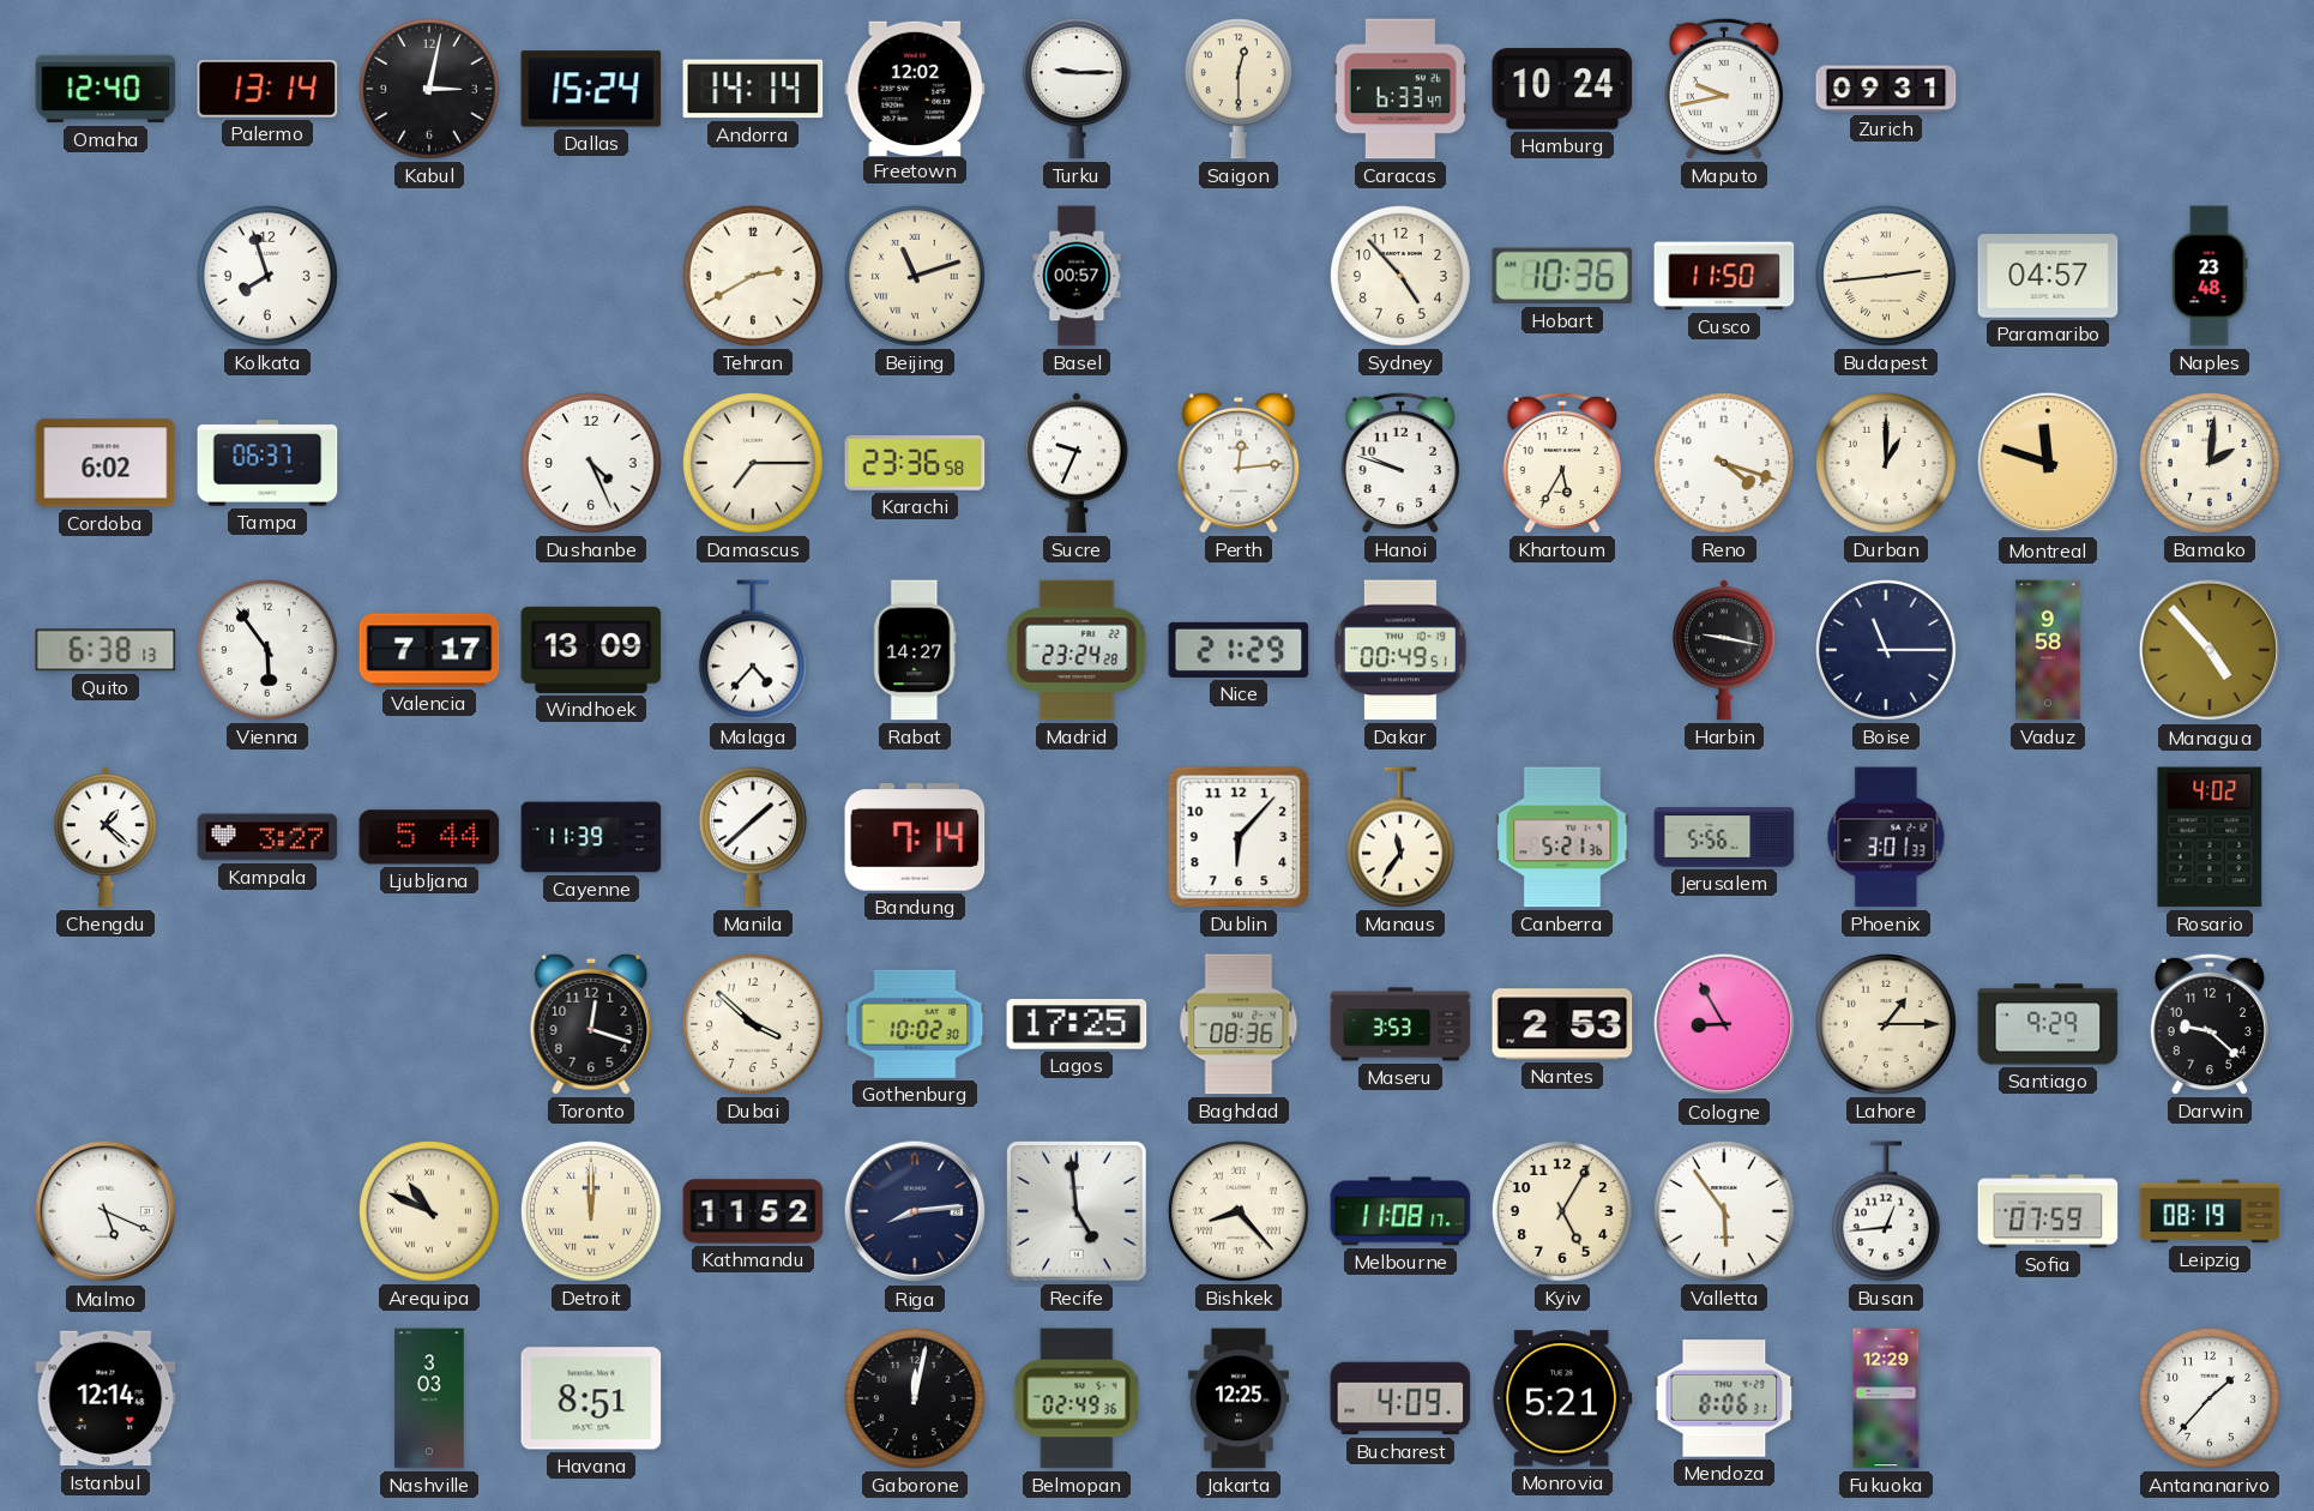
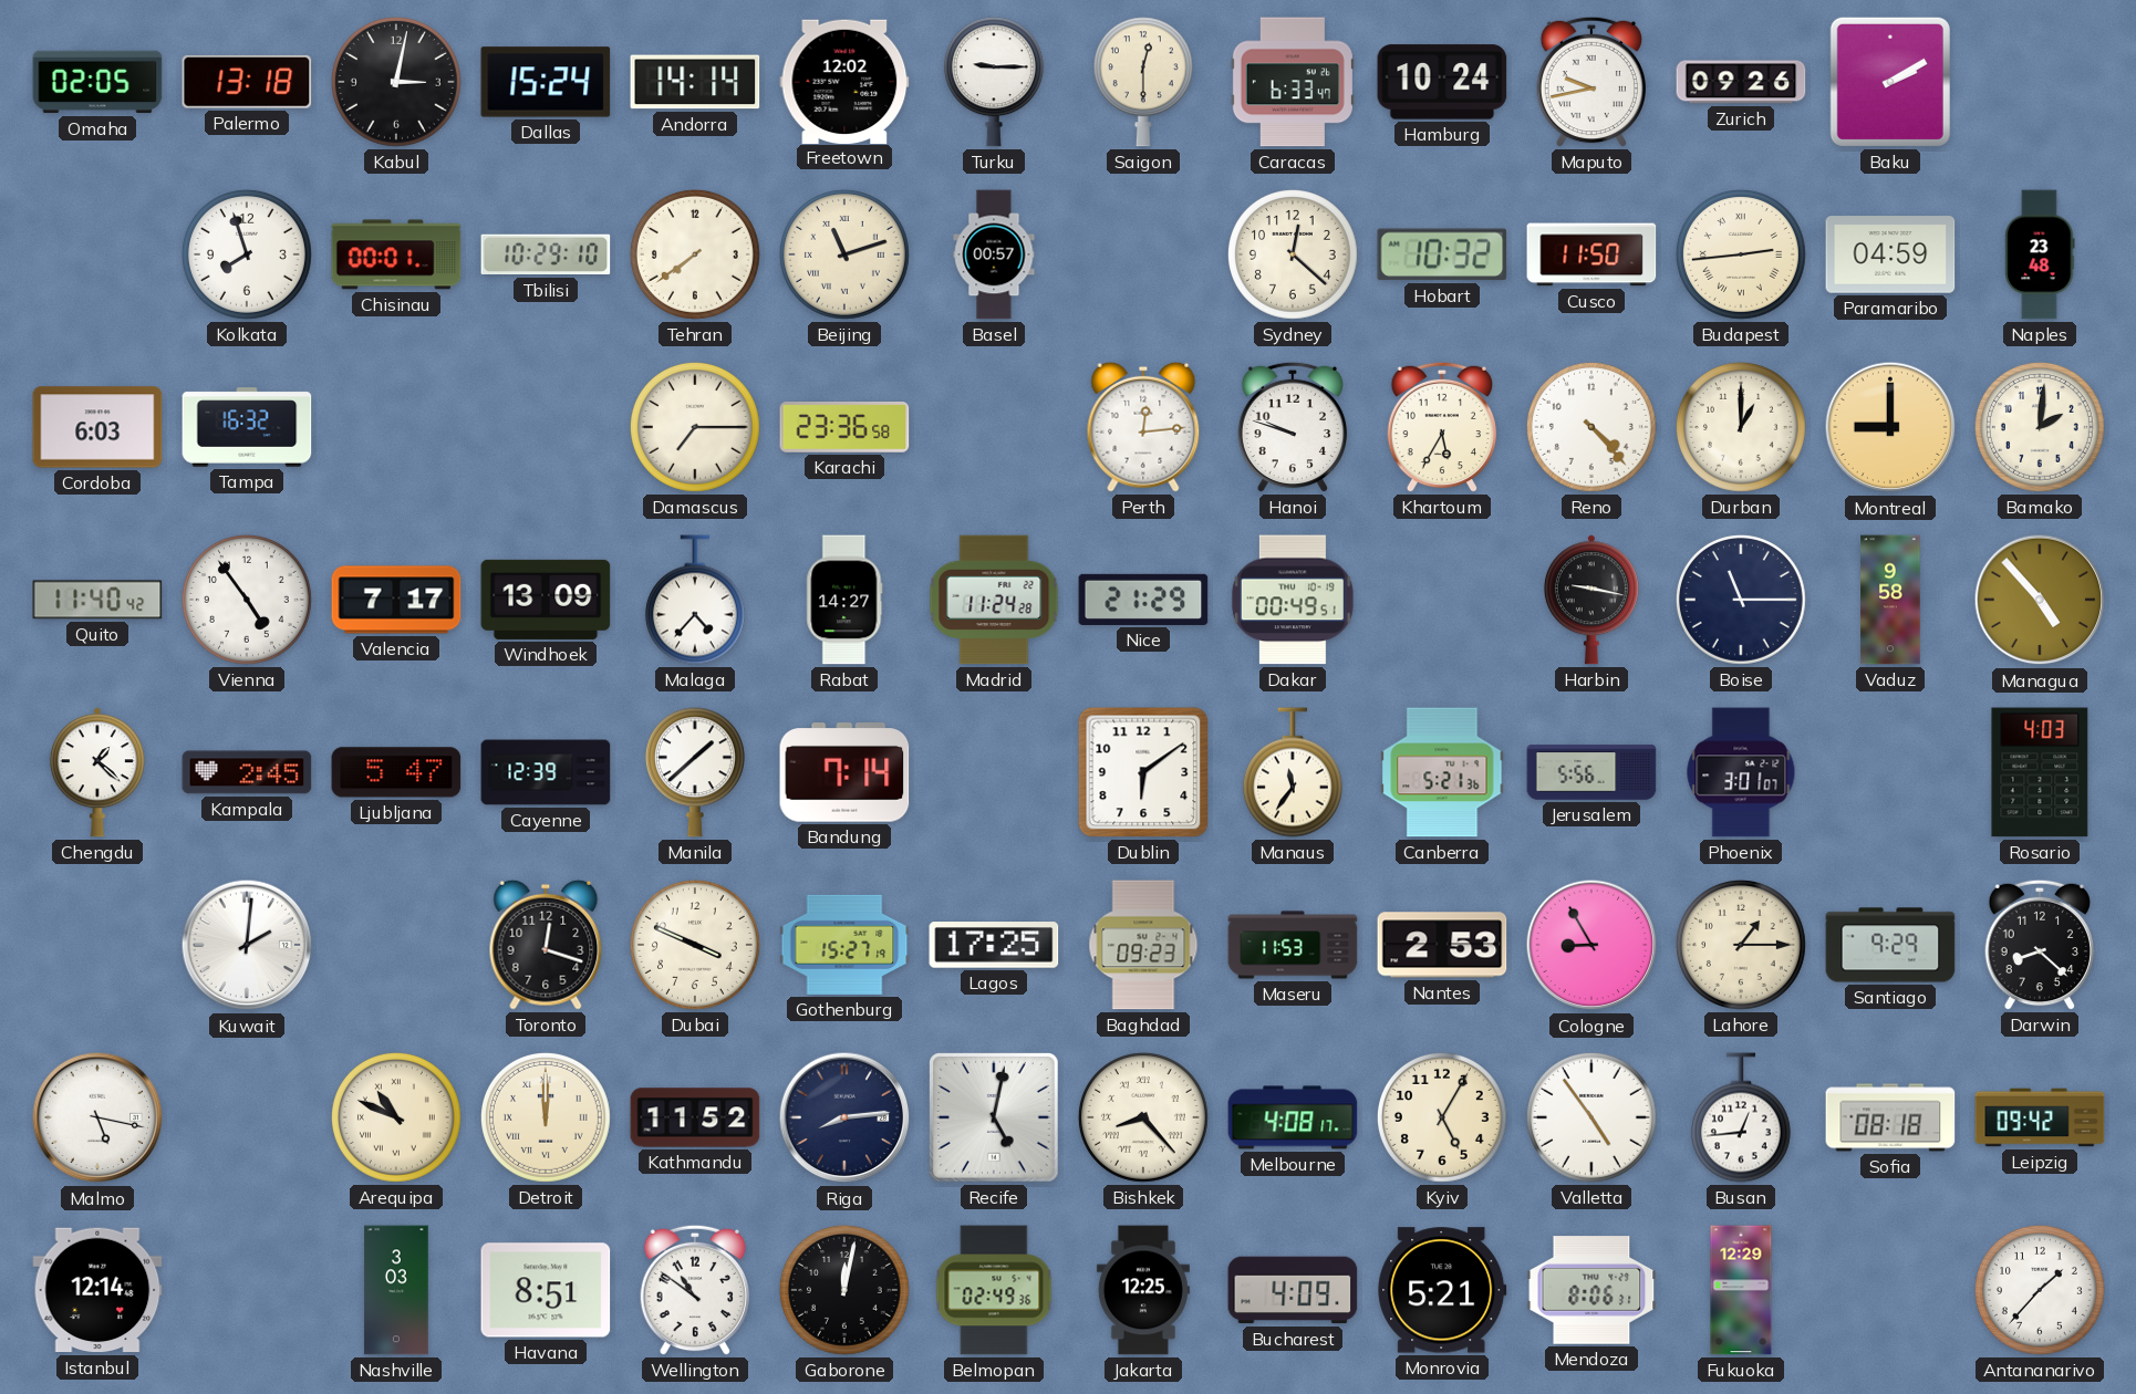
Omaha: 12:40 -> 02:05 (97, 82)
Palermo: 13:14 -> 13:18 (247, 82)
Zurich: 09:31 -> 09:26 (1741, 82)
Baku: none -> 2:10 (1890, 82)
Chisinau: none -> 00:01 (396, 254)
Tbilisi: none -> 10:29 (546, 254)
Tehran: 2:40 -> 7:39 (695, 254)
Sydney: 4:53 -> 12:22 (1293, 254)
Hobart: 10:36 -> 10:32 (1442, 254)
Paramaribo: 04:57 -> 04:59 (1890, 254)
Cordoba: 6:02 -> 6:03 (97, 427)
Tampa: 06:37 -> 16:32 (247, 427)
Dushanbe: 4:26 -> none (591, 463)
Sucre: 9:34 -> none (1077, 463)
Reno: 4:18 -> 4:23 (1591, 427)
Montreal: 11:48 -> 9:00 (1890, 427)
Quito: 6:38 -> 11:40 (97, 600)
Vienna: 5:54 -> 4:54 (247, 600)
Madrid: 23:24 -> 11:24 (994, 600)
Kampala: 3:27 -> 2:45 (247, 772)
Ljubljana: 5:44 -> 5:47 (396, 772)
Cayenne: 11:39 -> 12:39 (546, 772)
Dublin: 6:07 -> 6:09 (1143, 772)
Phoenix: 3:01:33 -> 3:01:07 (1741, 772)
Rosario: 4:02 -> 4:03 (2040, 772)
Kuwait: none -> 2:01 (247, 945)
Dubai: 3:52 -> 3:49 (695, 945)
Gothenburg: 10:02 -> 15:27 (844, 945)
Baghdad: 08:36 -> 09:23 (1143, 945)
Maseru: 3:53 -> 11:53 (1293, 945)
Darwin: 9:22 -> 8:22 (2039, 945)
Malmo: 5:19 -> 5:17 (97, 1117)
Recife: 4:59 -> 5:02 (995, 1119)
Melbourne: 11:08 -> 4:08 (1293, 1117)
Valletta: 5:54 -> 4:54 (1591, 1117)
Sofia: 07:59 -> 08:18 (1890, 1117)
Leipzig: 08:19 -> 09:42 (2040, 1117)
Wellington: none -> 10:51 (694, 1290)
